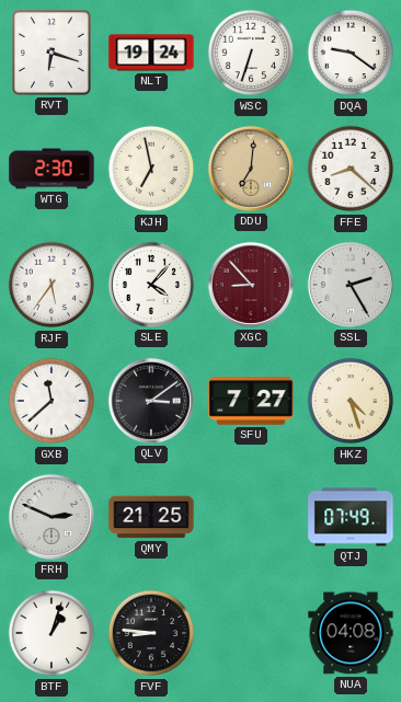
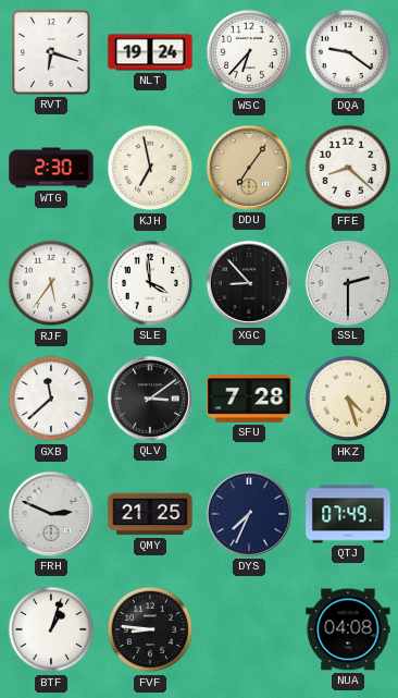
WSC: 6:33 -> 6:37 (249, 52)
DDU: 7:01 -> 7:06 (249, 168)
SLE: 4:07 -> 3:59 (150, 283)
XGC dial: burgundy -> black (249, 283)
SSL: 2:25 -> 2:30 (348, 283)
SFU: 7:27 -> 7:28 (249, 399)
DYS: none -> 7:34 (249, 514)
